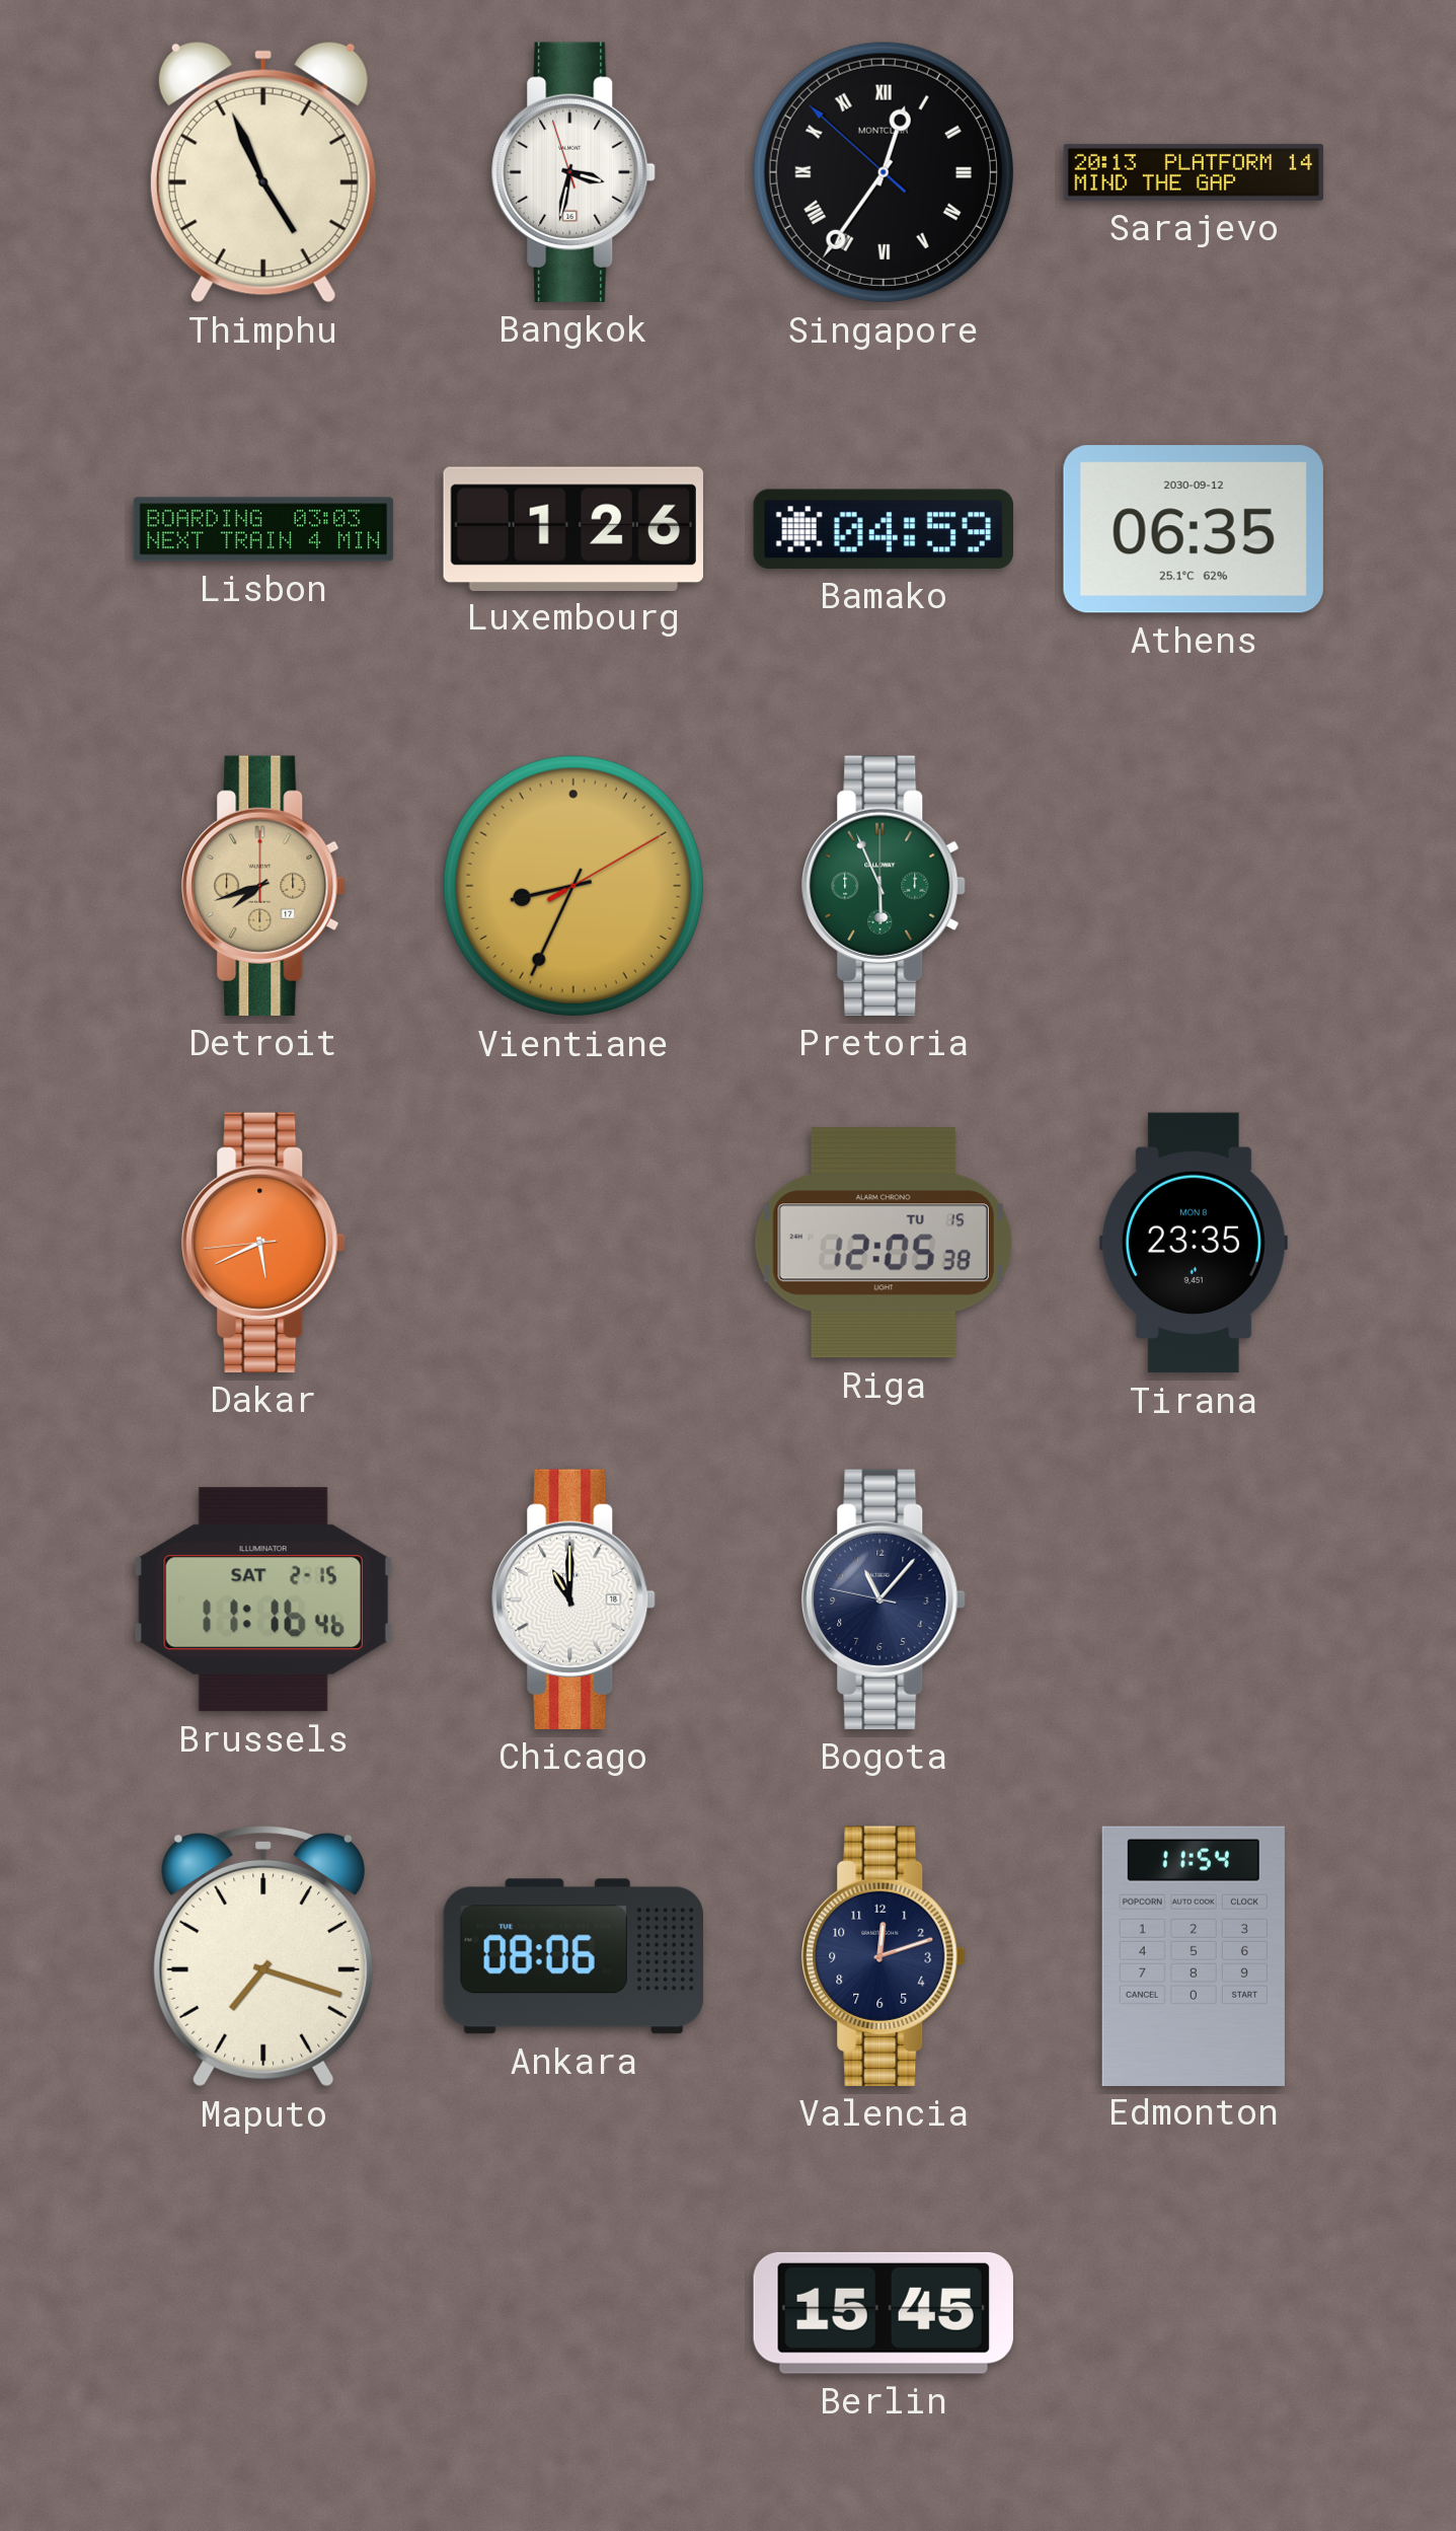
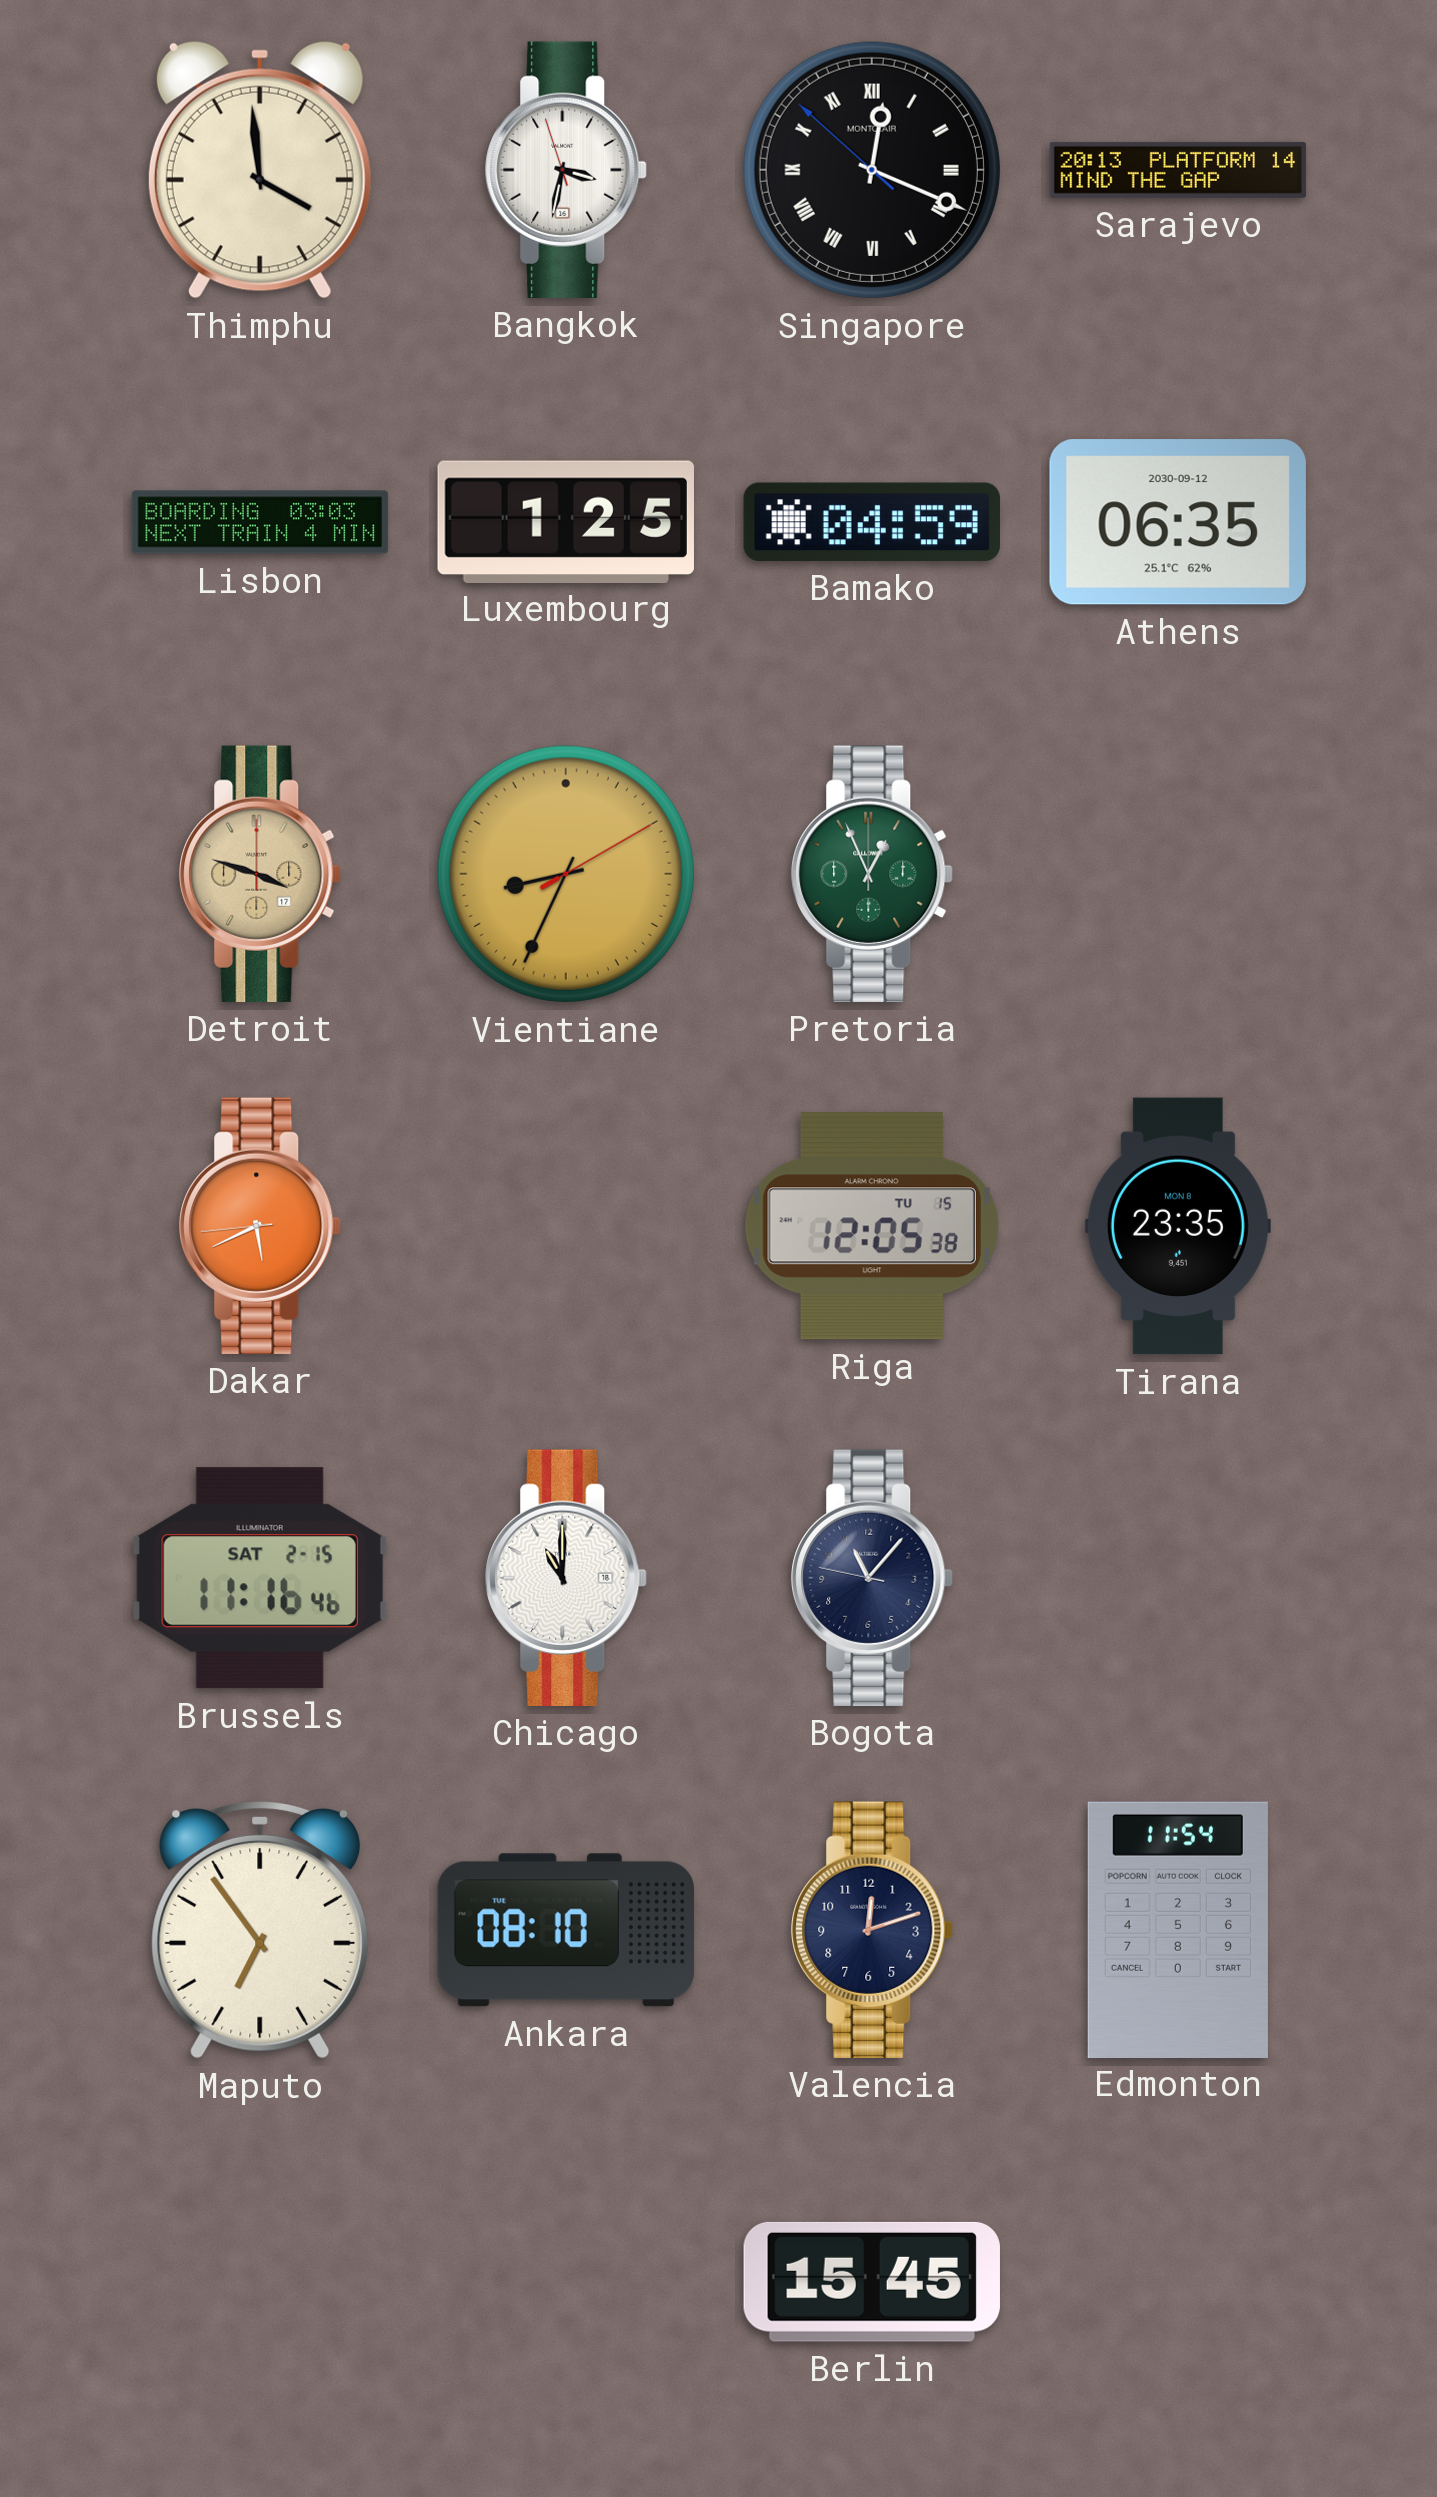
Thimphu: 4:56 -> 3:59 (260, 170)
Singapore: 12:35 -> 12:18 (872, 170)
Luxembourg: 1:26 -> 1:25 (566, 521)
Detroit: 7:42 -> 3:48 (260, 874)
Pretoria: 5:56 -> 12:56 (872, 874)
Maputo: 7:18 -> 6:54 (260, 1930)
Ankara: 08:06 -> 08:10 (566, 1930)
